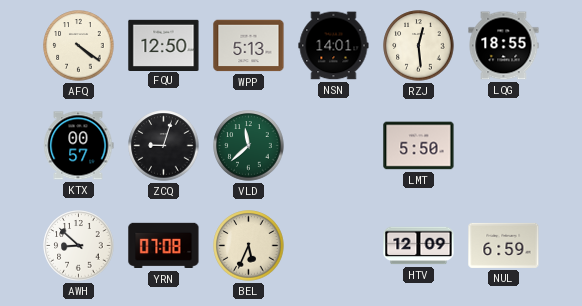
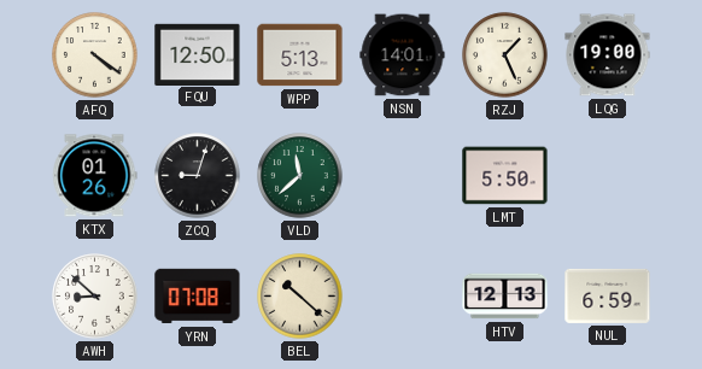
RZJ: 12:29 -> 1:26 (505, 55)
LQG: 18:55 -> 19:00 (608, 55)
KTX: 00:57 -> 01:26 (94, 176)
BEL: 5:34 -> 10:22 (300, 297)
HTV: 12:09 -> 12:13 (505, 297)
